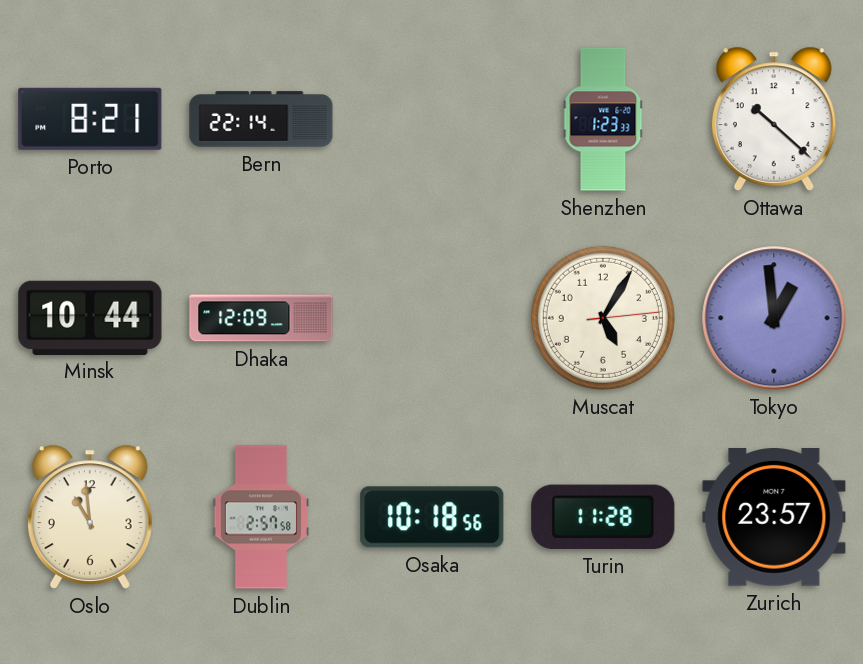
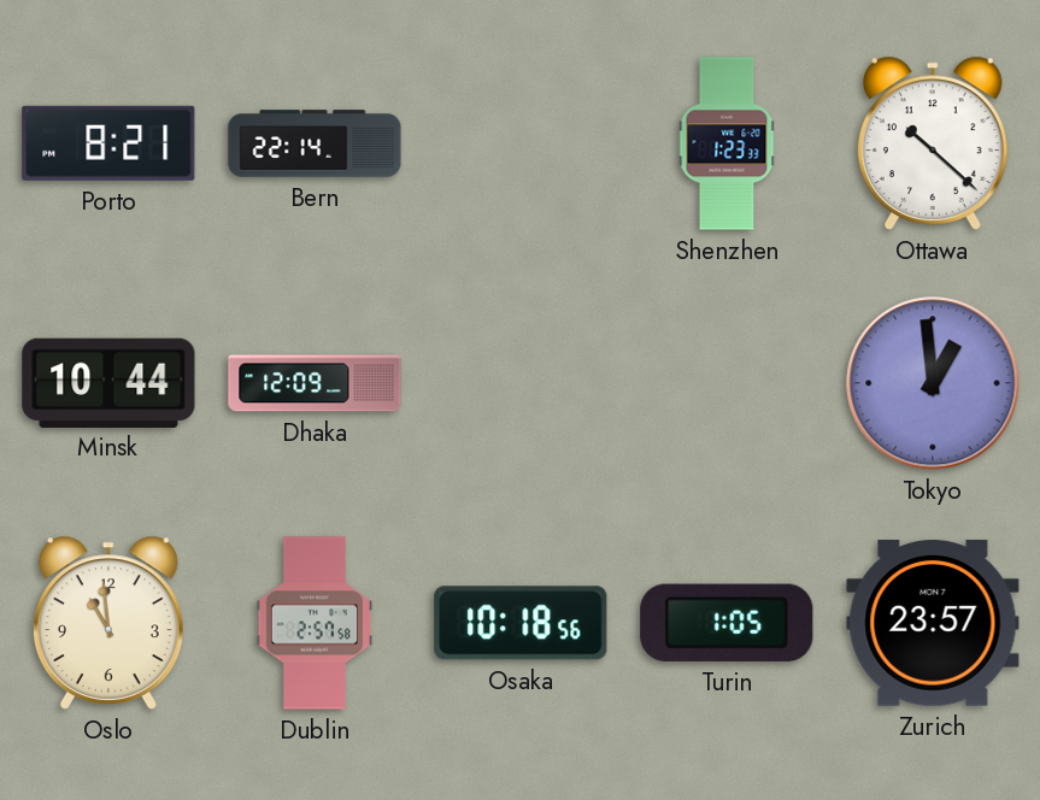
Muscat: 5:05 -> none (603, 318)
Turin: 11:28 -> 1:05 (727, 623)
